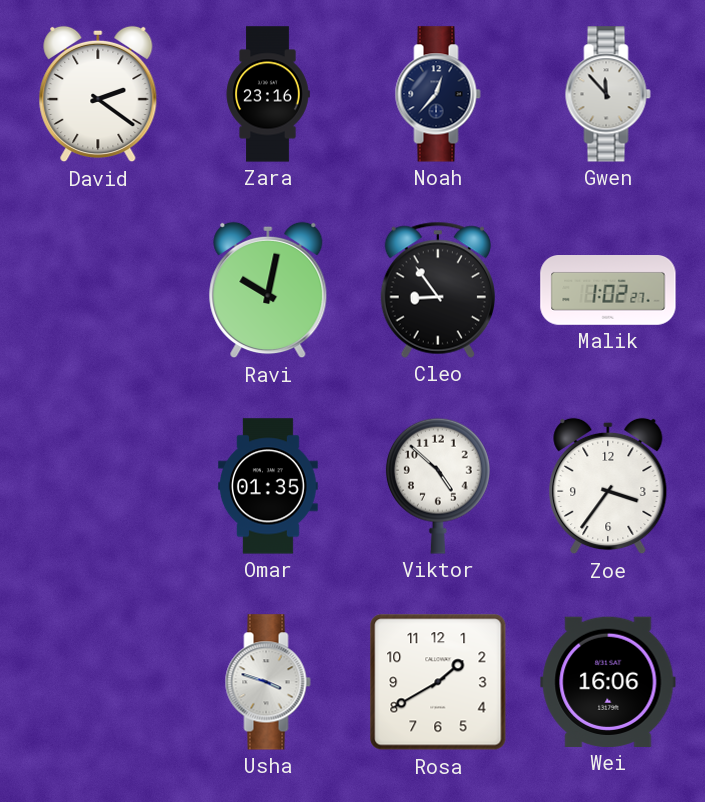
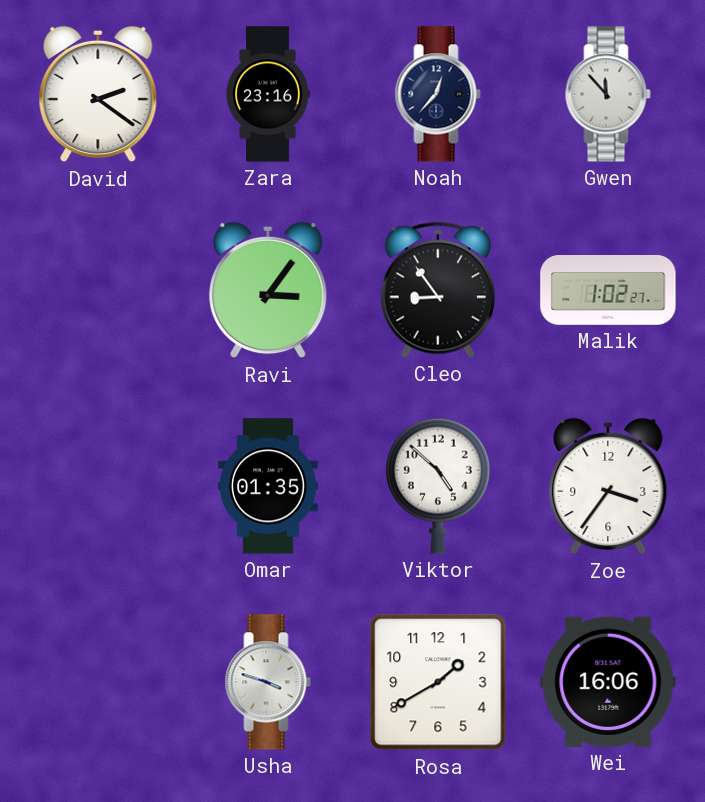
Ravi: 10:02 -> 3:06 (268, 290)
